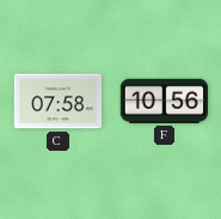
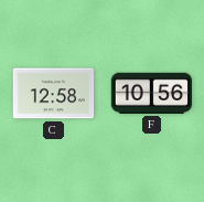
C: 07:58 -> 12:58 (54, 94)
